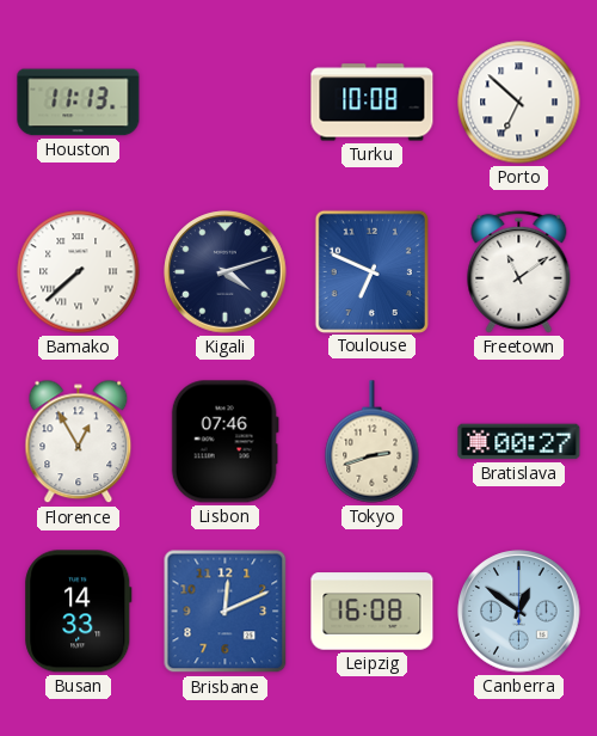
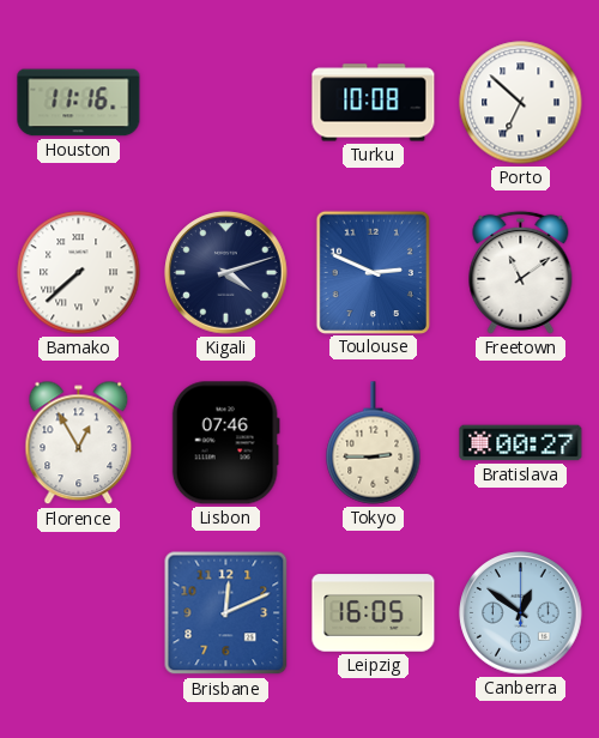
Houston: 11:13 -> 11:16 (79, 103)
Toulouse: 6:49 -> 2:49 (373, 272)
Tokyo: 2:42 -> 2:45 (374, 443)
Busan: 14:33 -> none (79, 612)
Leipzig: 16:08 -> 16:05 (374, 613)
